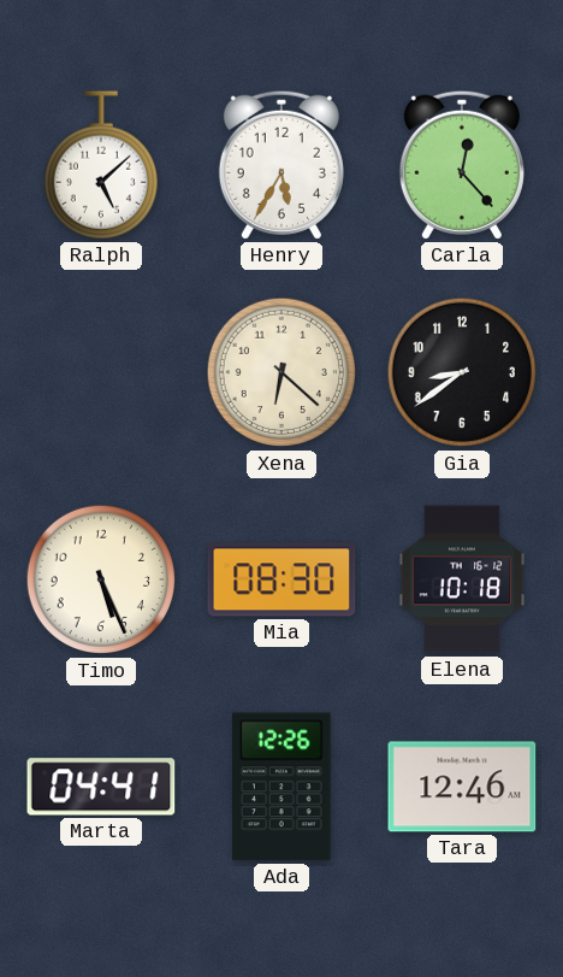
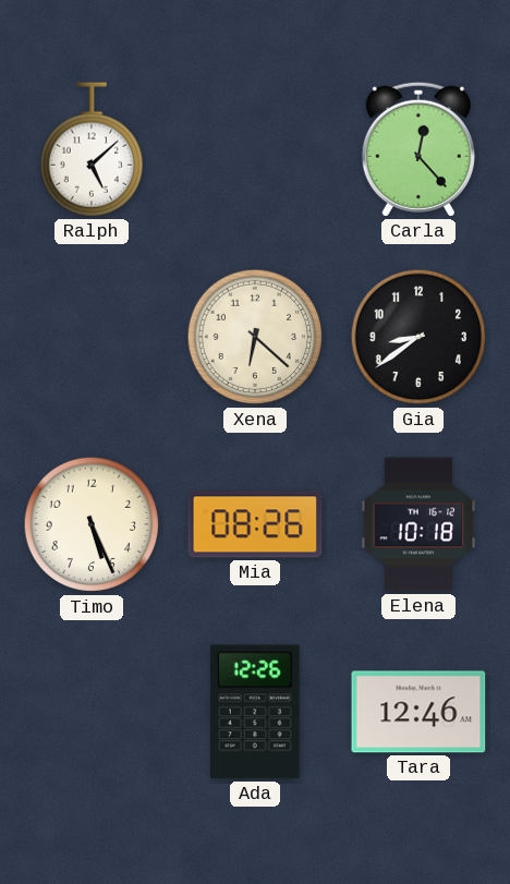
Henry: 5:35 -> none (281, 165)
Mia: 08:30 -> 08:26 (255, 524)
Marta: 04:41 -> none (101, 787)
